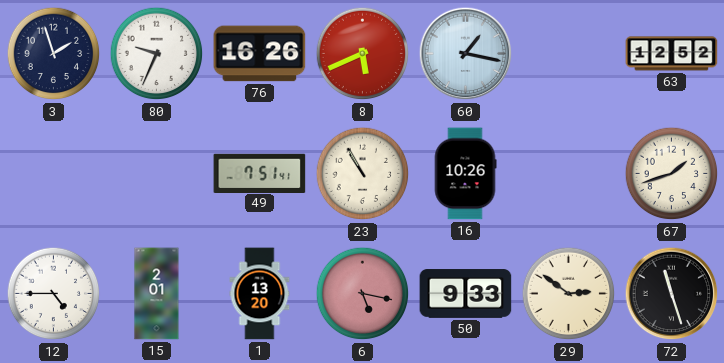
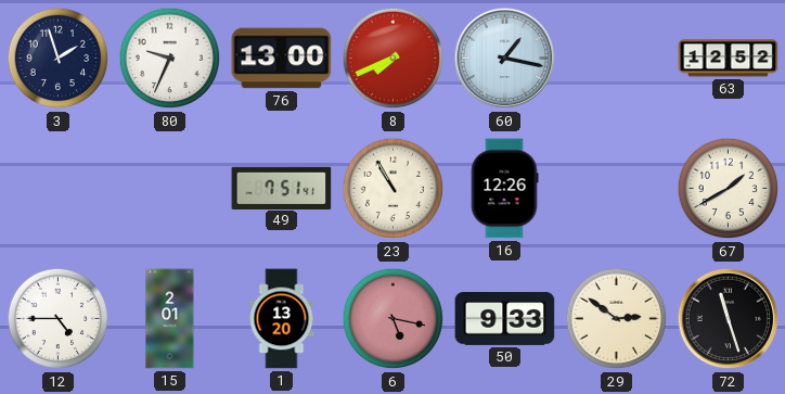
76: 16:26 -> 13:00 (282, 59)
8: 5:41 -> 7:41 (394, 59)
16: 10:26 -> 12:26 (504, 189)
67: 1:42 -> 1:40 (729, 189)
